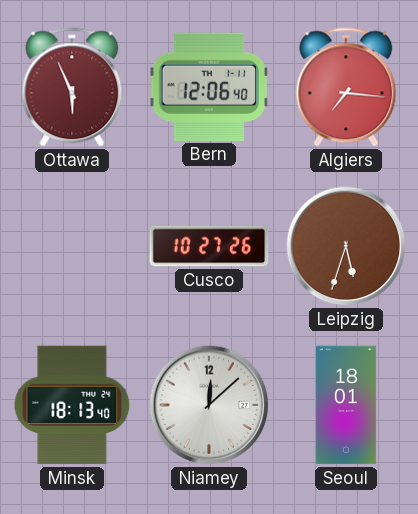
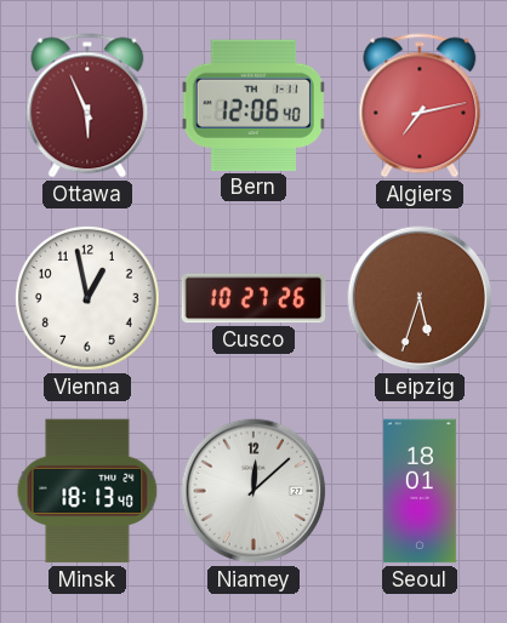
Algiers: 7:16 -> 7:13 (420, 105)
Vienna: none -> 12:58 (89, 299)
